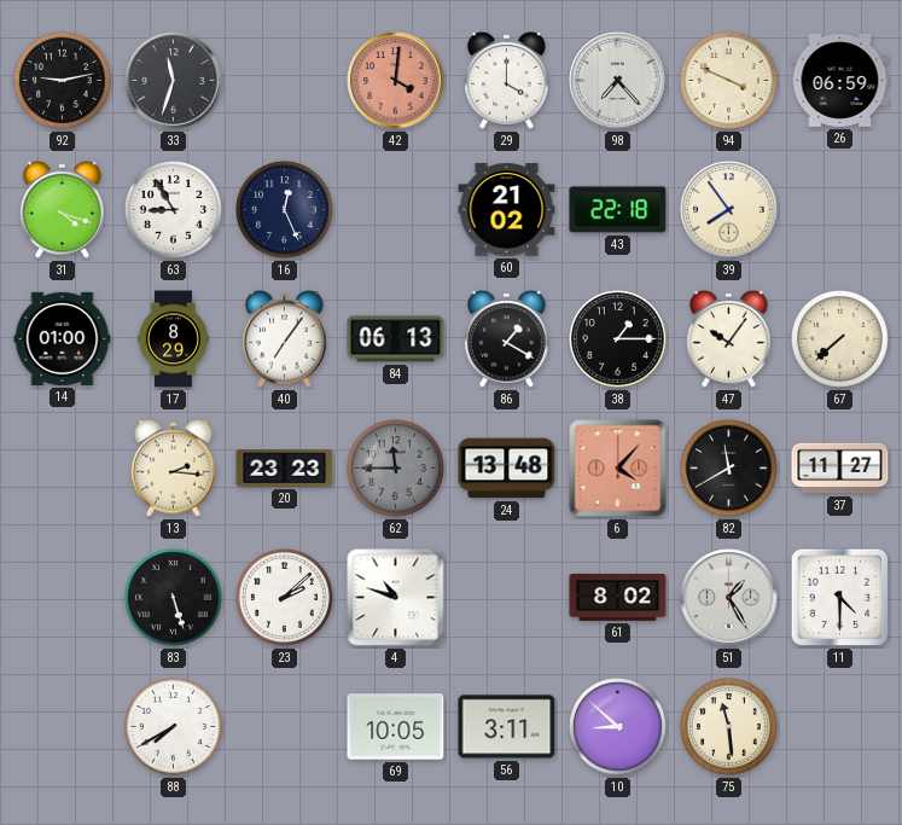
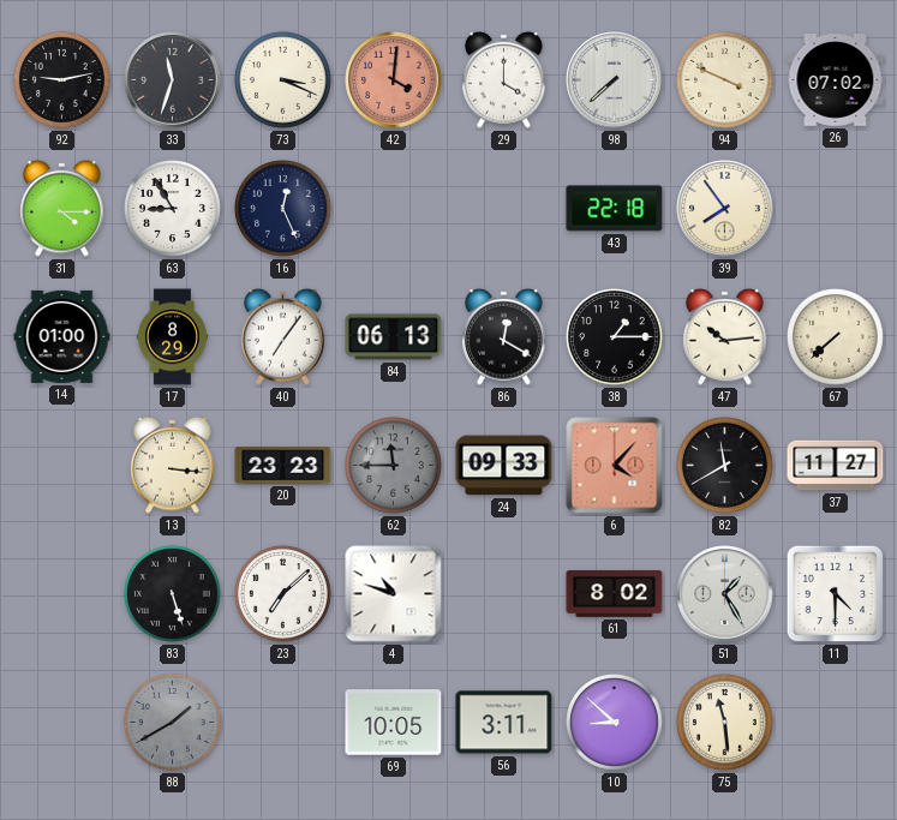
73: none -> 3:19 (283, 80)
98: 7:23 -> 7:38 (615, 80)
26: 06:59 -> 07:02 (836, 80)
31: 4:18 -> 4:15 (62, 208)
60: 21:02 -> none (507, 210)
86: 1:20 -> 12:20 (504, 336)
47: 10:06 -> 10:14 (725, 336)
13: 2:16 -> 3:16 (173, 465)
24: 13:48 -> 09:33 (504, 466)
23: 2:08 -> 7:08 (283, 594)
88: 7:40 -> 1:40 (173, 723)
88 dial: white -> grey (173, 723)
